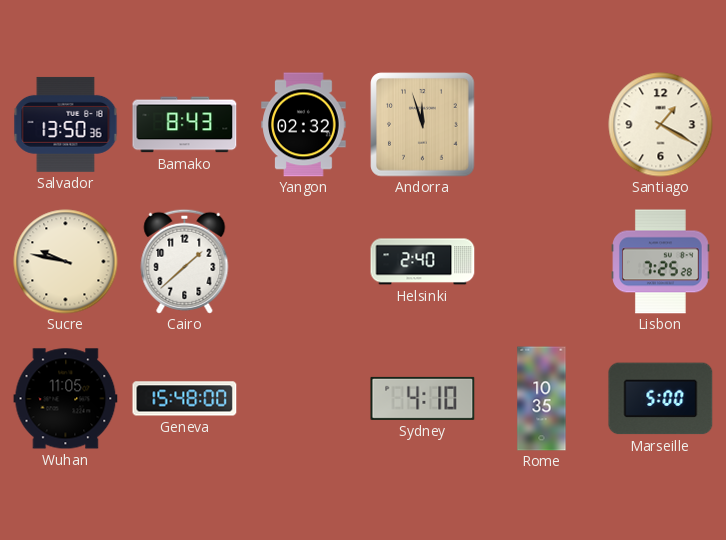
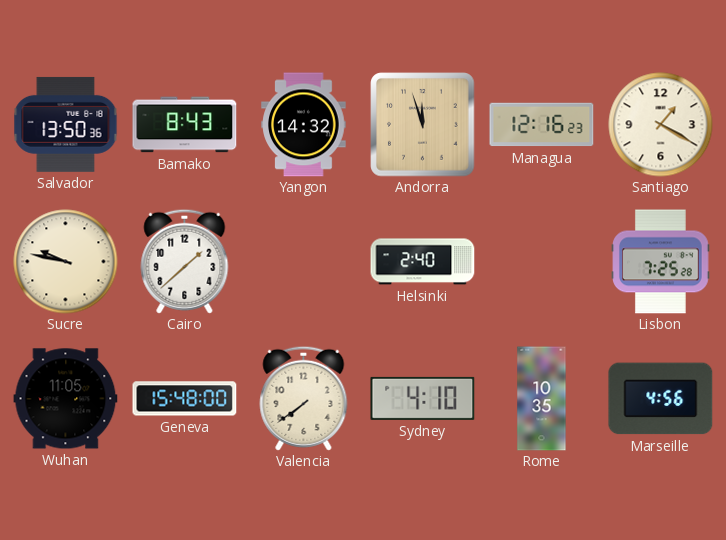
Yangon: 02:32 -> 14:32 (304, 125)
Managua: none -> 12:16 (542, 125)
Valencia: none -> 7:39 (304, 398)
Marseille: 5:00 -> 4:56 (661, 399)
